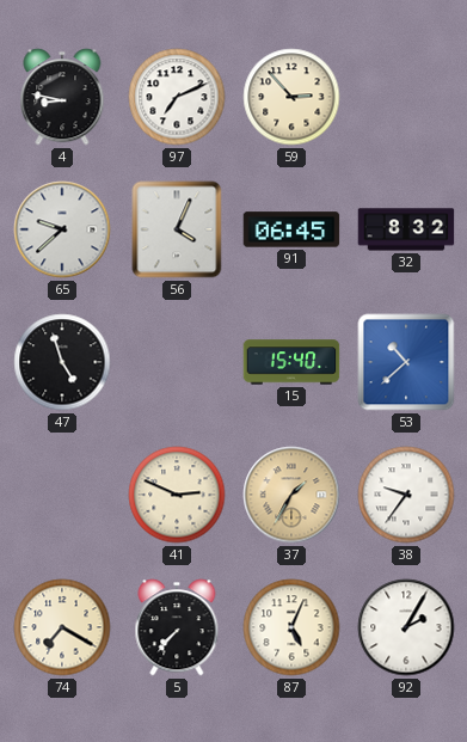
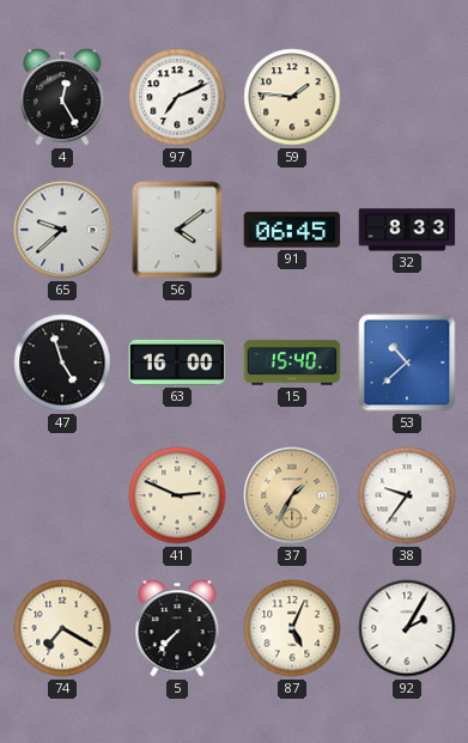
4: 8:47 -> 12:25 (62, 97)
59: 2:53 -> 1:46 (292, 97)
56: 4:04 -> 4:09 (177, 230)
32: 8:32 -> 8:33 (407, 230)
63: none -> 16:00 (177, 364)
